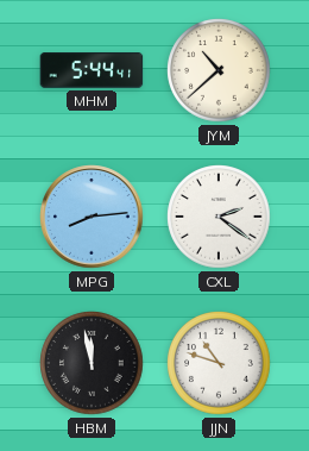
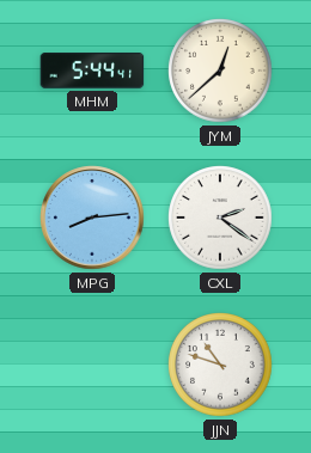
JYM: 10:38 -> 12:38 (220, 71)
HBM: 11:58 -> none (92, 363)
